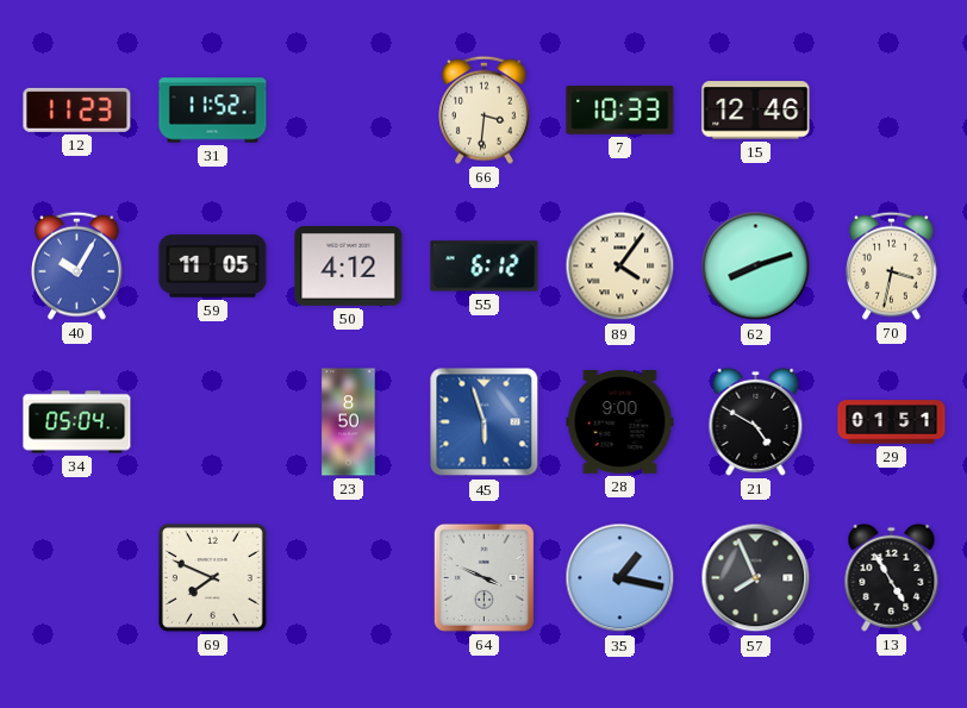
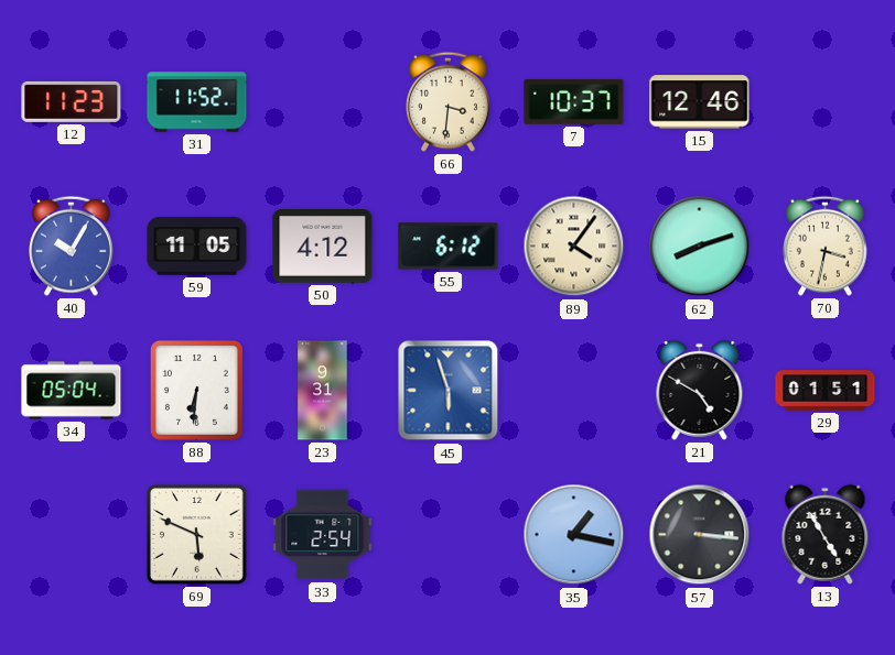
7: 10:33 -> 10:37 (574, 102)
88: none -> 6:31 (196, 390)
23: 8:50 -> 9:31 (323, 391)
28: 9:00 -> none (620, 422)
69: 7:49 -> 5:49 (197, 535)
33: none -> 2:54 (323, 535)
64: 3:49 -> none (484, 577)
57: 7:56 -> 3:16 (700, 535)
